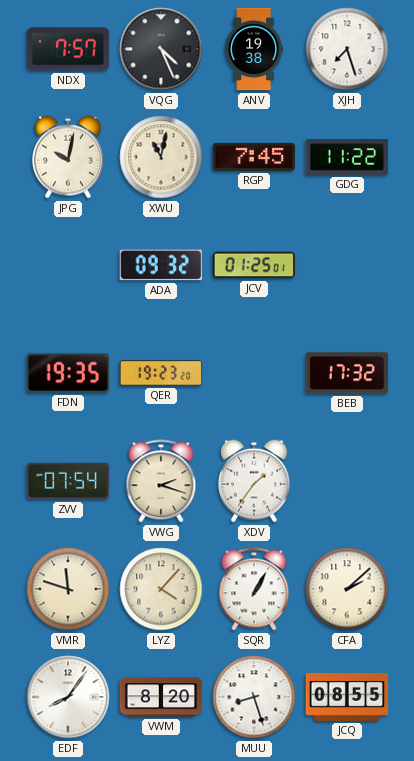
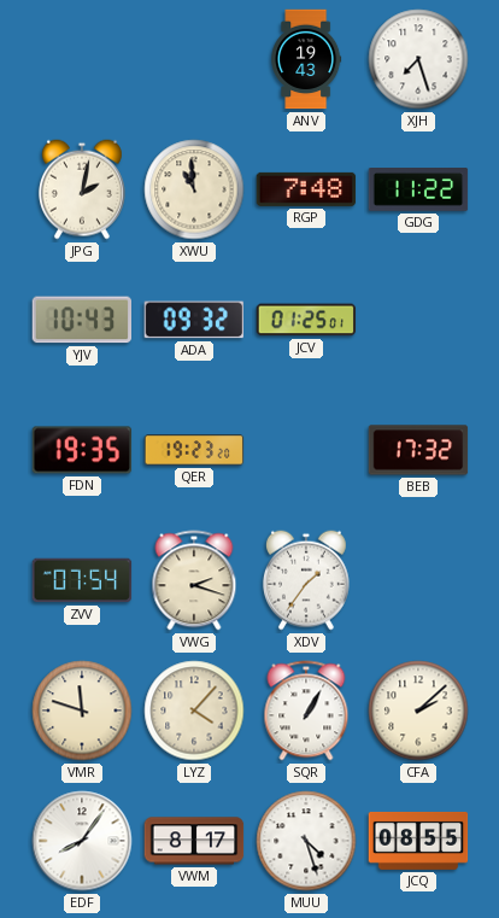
NDX: 7:57 -> none (68, 49)
VQG: 4:26 -> none (161, 49)
ANV: 19:38 -> 19:43 (306, 59)
JPG: 10:02 -> 2:02 (82, 189)
XWU: 11:02 -> 10:59 (194, 189)
RGP: 7:45 -> 7:48 (306, 189)
YJV: none -> 10:43 (82, 320)
VWM: 8:20 -> 8:17 (194, 841)
MUU: 8:27 -> 4:27 (306, 841)
